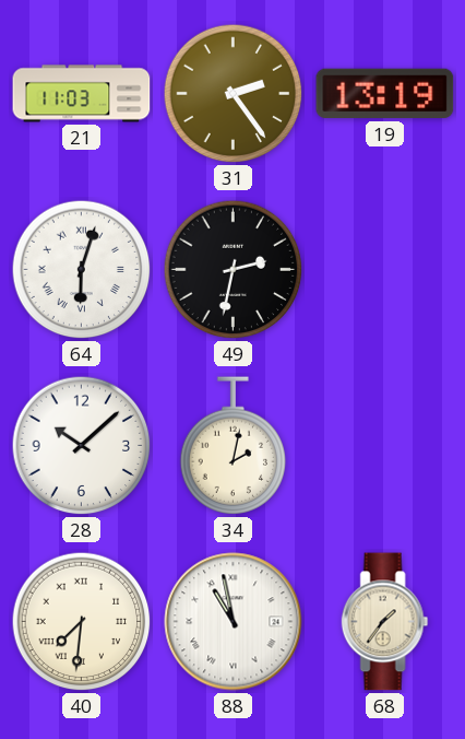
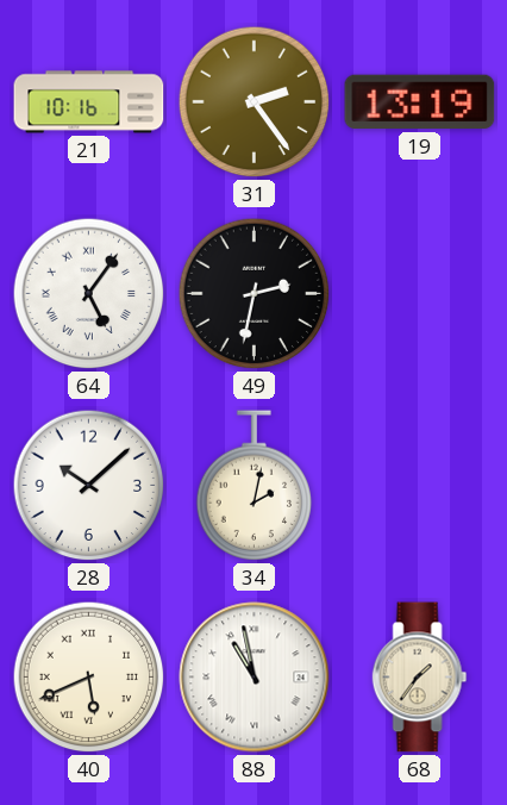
21: 11:03 -> 10:16 (89, 102)
64: 6:03 -> 5:06 (89, 294)
40: 7:31 -> 5:41 (89, 678)
